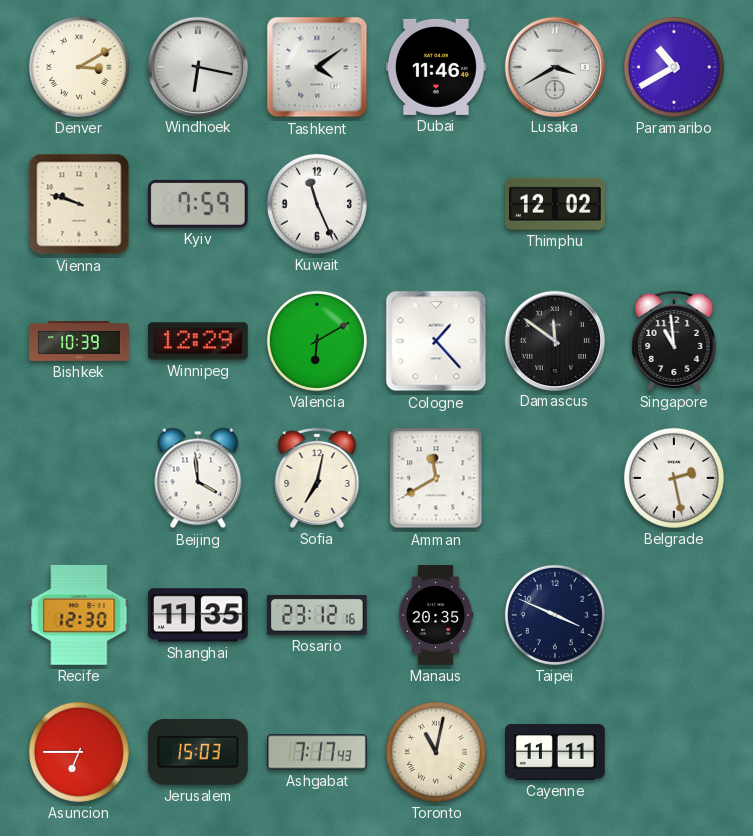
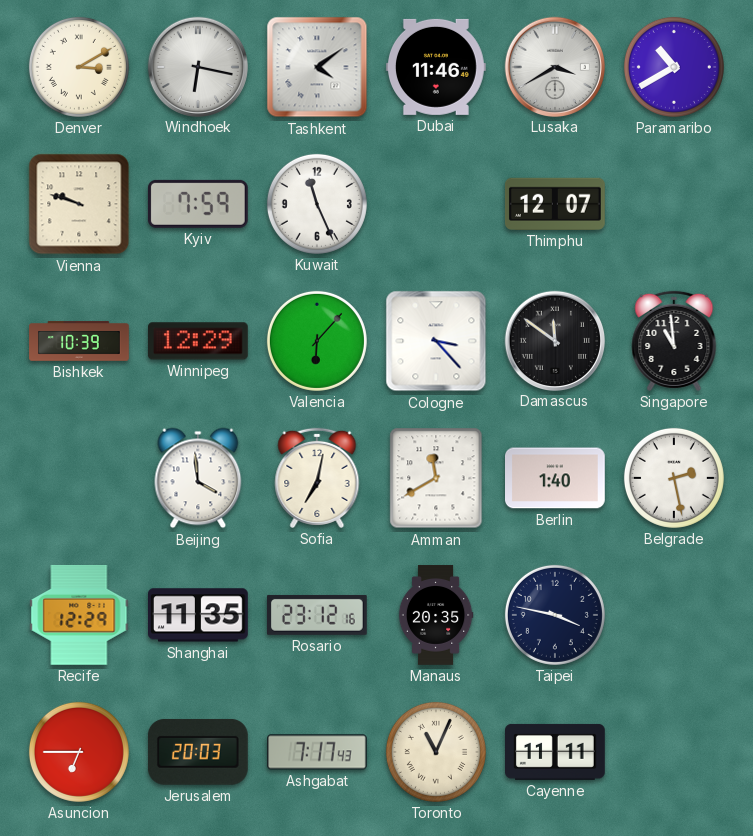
Thimphu: 12:02 -> 12:07 (555, 204)
Valencia: 6:10 -> 6:07 (317, 341)
Cologne: 1:23 -> 3:23 (436, 341)
Berlin: none -> 1:40 (556, 478)
Recife: 12:30 -> 12:29 (79, 615)
Taipei: 3:49 -> 3:47 (555, 615)
Jerusalem: 15:03 -> 20:03 (198, 752)
Toronto: 11:02 -> 11:04 (436, 752)
